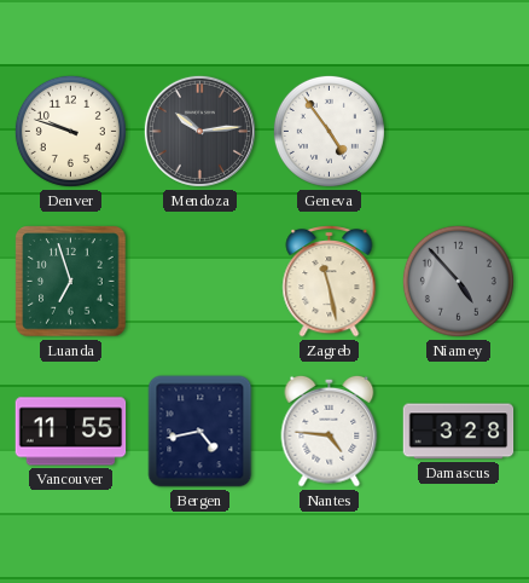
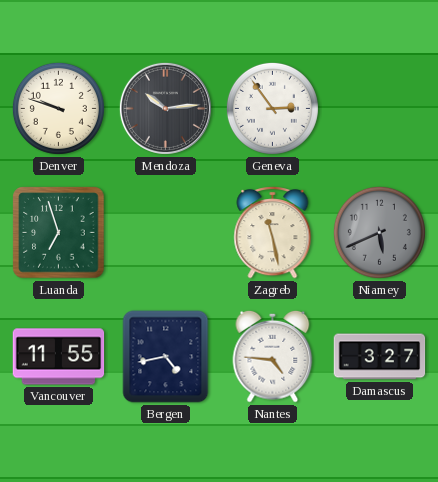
Geneva: 4:54 -> 2:54 (272, 108)
Niamey: 4:53 -> 5:41 (379, 232)
Damascus: 3:28 -> 3:27 (380, 357)
